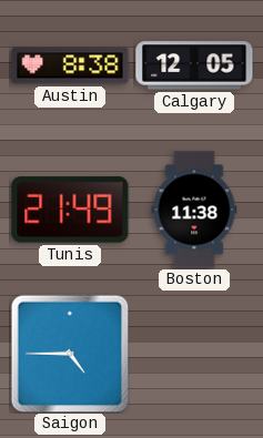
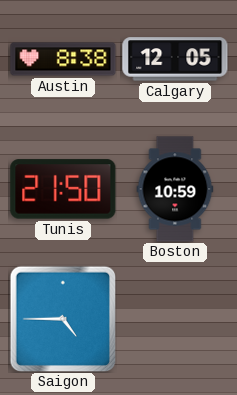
Tunis: 21:49 -> 21:50 (63, 189)
Boston: 11:38 -> 10:59 (175, 189)
